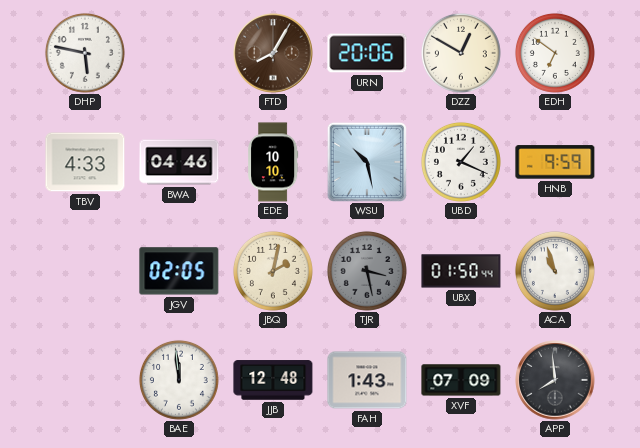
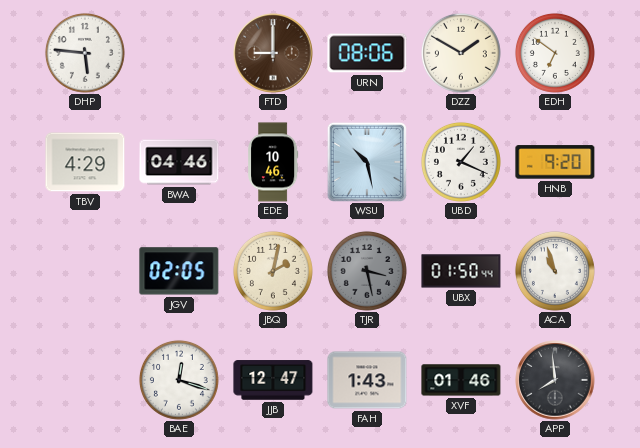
DHP: 5:47 -> 5:46 (85, 53)
FTD: 8:05 -> 9:00 (273, 53)
URN: 20:06 -> 08:06 (367, 53)
DZZ: 12:50 -> 1:50 (461, 53)
TBV: 4:33 -> 4:29 (85, 162)
EDE: 10:10 -> 10:46 (273, 162)
HNB: 9:59 -> 9:20 (555, 162)
BAE: 11:59 -> 12:18 (179, 380)
JJB: 12:48 -> 12:47 (273, 380)
XVF: 07:09 -> 01:46 (461, 380)
